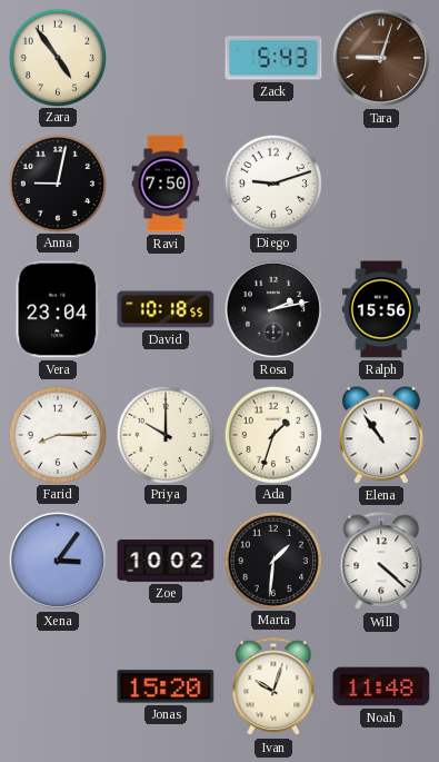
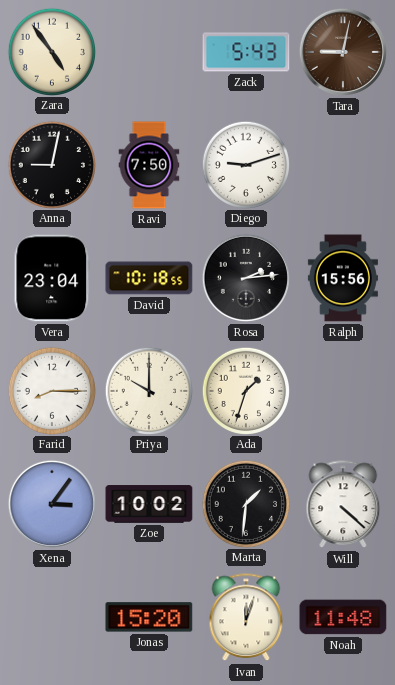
Tara: 9:03 -> 9:02 (343, 52)
Rosa: 2:13 -> 2:14 (246, 278)
Elena: 10:54 -> none (382, 435)
Ivan: 10:03 -> 12:03 (246, 618)
